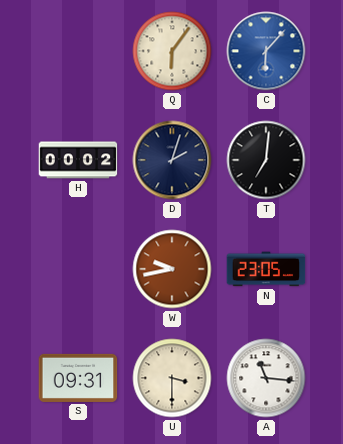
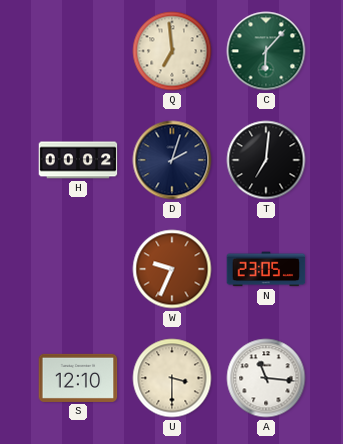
Q: 6:06 -> 6:59 (172, 51)
C dial: blue -> green (266, 51)
W: 9:43 -> 9:34 (172, 269)
S: 09:31 -> 12:10 (78, 378)
